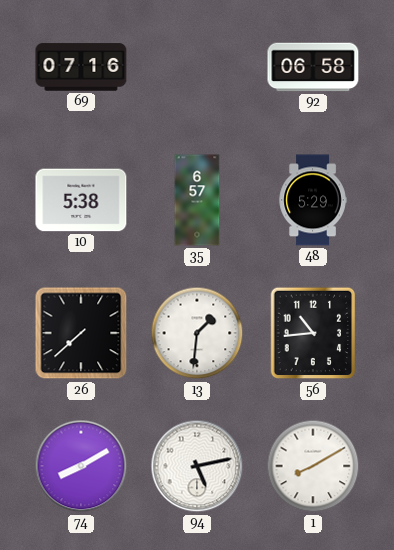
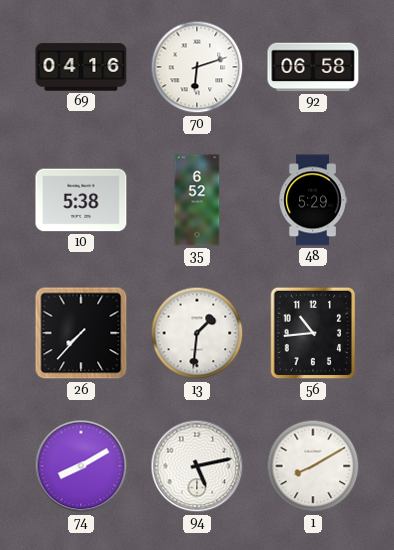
69: 07:16 -> 04:16 (81, 67)
70: none -> 6:12 (197, 67)
35: 6:57 -> 6:52 (197, 200)
26: 7:38 -> 7:37 (81, 333)
